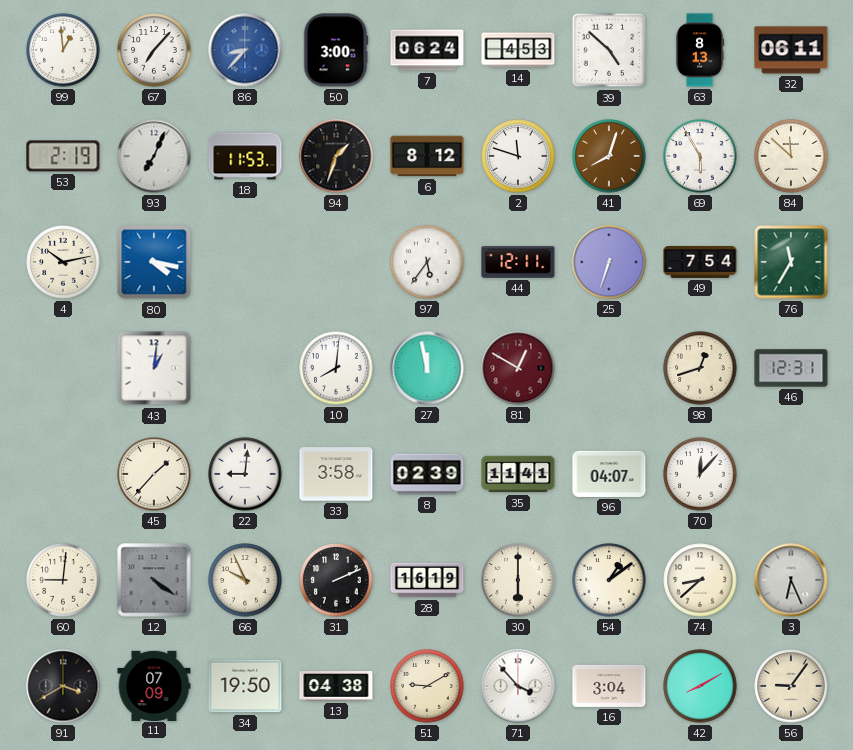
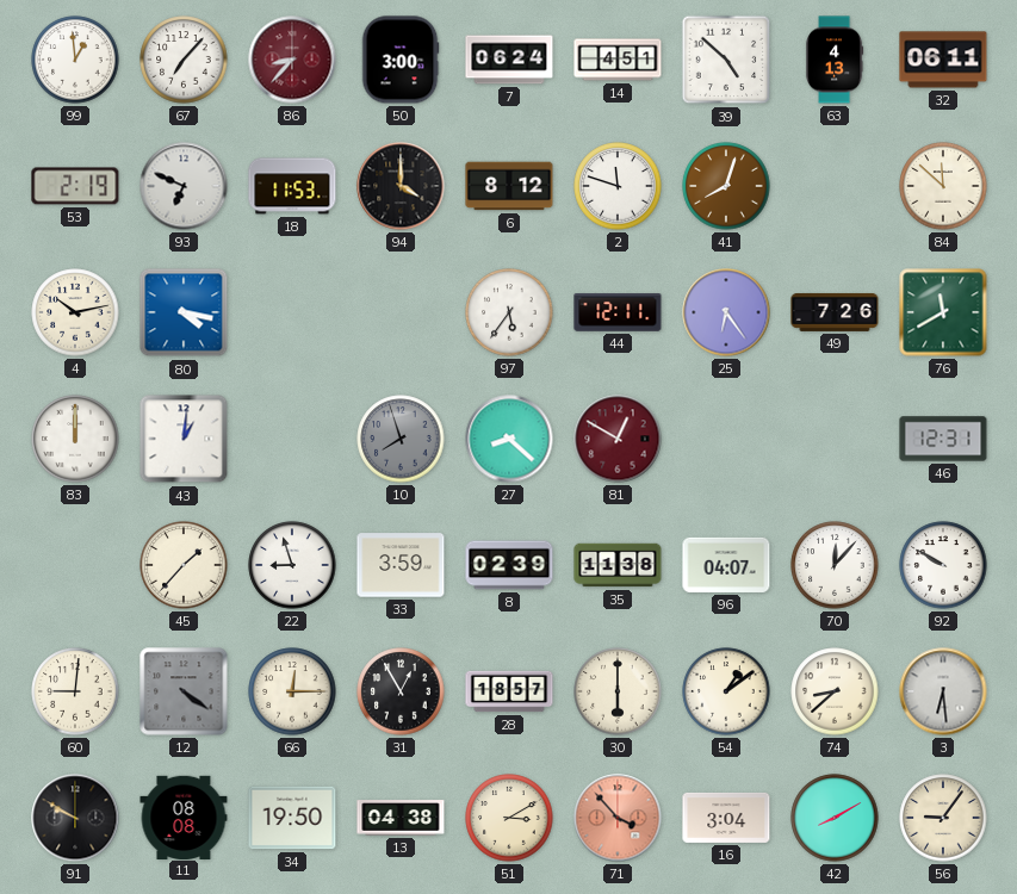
86 dial: blue -> burgundy (292, 60)
14: 4:53 -> 4:51 (618, 60)
63: 8:13 -> 4:13 (835, 60)
93: 7:04 -> 6:49 (184, 186)
94: 1:33 -> 4:00 (401, 186)
69: 5:55 -> none (700, 156)
25: 6:33 -> 6:24 (726, 312)
49: 7:54 -> 7:26 (835, 312)
76: 11:35 -> 11:40 (943, 312)
83: none -> 12:00 (75, 439)
10: 8:01 -> 7:57 (401, 439)
10 dial: white -> grey (401, 439)
27: 11:58 -> 8:22 (509, 439)
98: 12:42 -> none (700, 368)
22: 9:01 -> 8:57 (292, 565)
33: 3:58 -> 3:59 (401, 565)
35: 11:41 -> 11:38 (618, 565)
92: none -> 9:50 (943, 565)
66: 9:56 -> 12:15 (292, 691)
31: 2:11 -> 12:55 (401, 691)
28: 16:19 -> 18:57 (509, 691)
3: 6:26 -> 6:29 (943, 691)
91: 3:40 -> 9:50 (75, 818)
11: 07:09 -> 08:08 (184, 817)
51: 9:10 -> 3:10 (509, 818)
71 dial: white -> salmon (618, 818)
